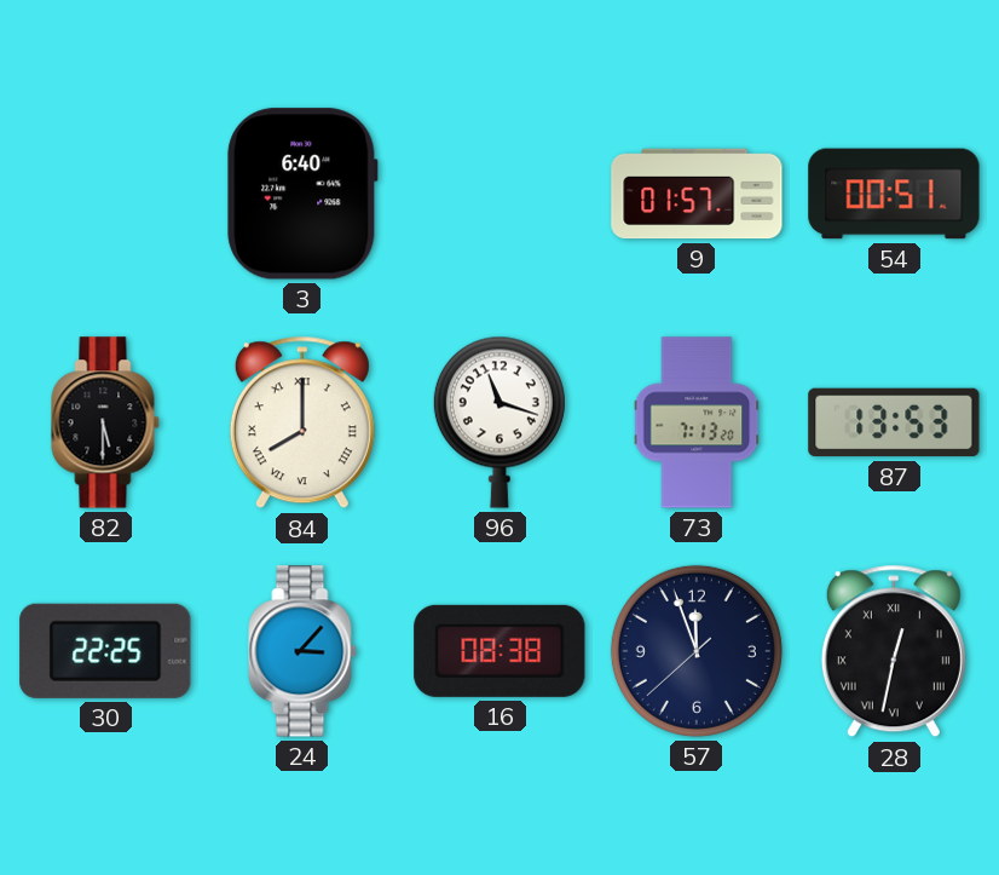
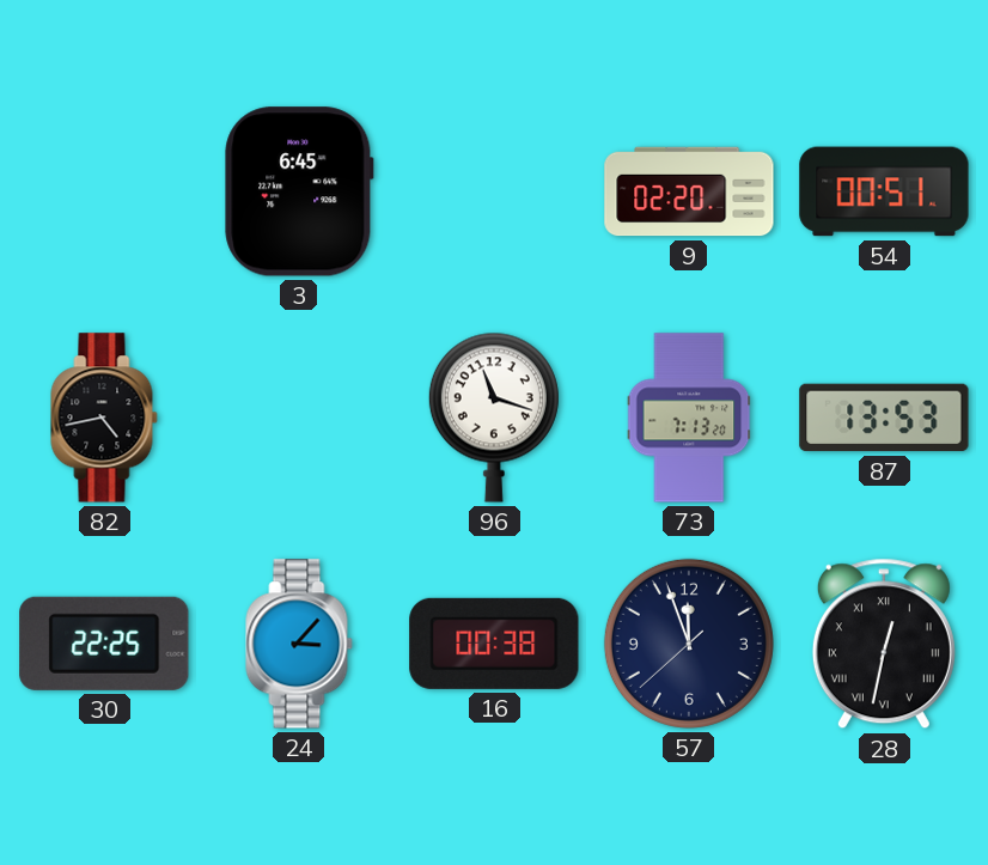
3: 6:40 -> 6:45 (299, 191)
9: 01:57 -> 02:20 (689, 191)
82: 5:30 -> 4:43 (104, 418)
84: 8:00 -> none (302, 422)
16: 08:38 -> 00:38 (494, 644)
